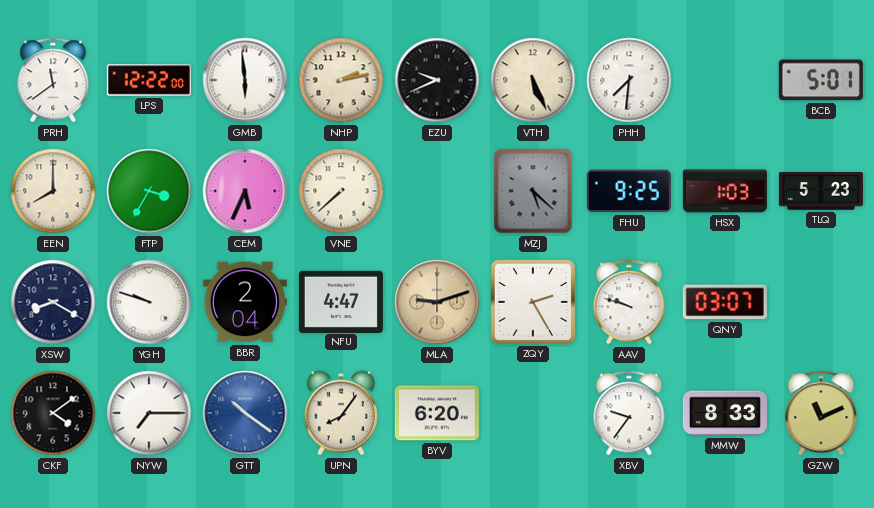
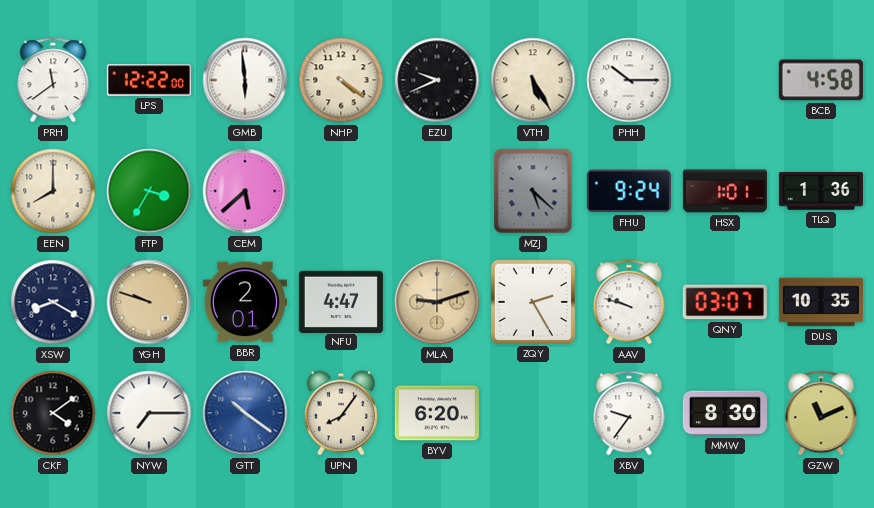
NHP: 2:13 -> 4:21 (341, 80)
VTH: 5:26 -> 5:25 (533, 80)
PHH: 7:31 -> 10:15 (629, 80)
BCB: 5:01 -> 4:58 (821, 80)
CEM: 5:34 -> 5:38 (245, 191)
VNE: 7:38 -> none (341, 191)
FHU: 9:25 -> 9:24 (629, 191)
HSX: 1:03 -> 1:01 (725, 191)
TLQ: 5:23 -> 1:36 (821, 191)
YGH dial: white -> champagne (149, 302)
BBR: 2:04 -> 2:01 (245, 302)
DUS: none -> 10:35 (821, 302)
MMW: 8:33 -> 8:30 (725, 413)
